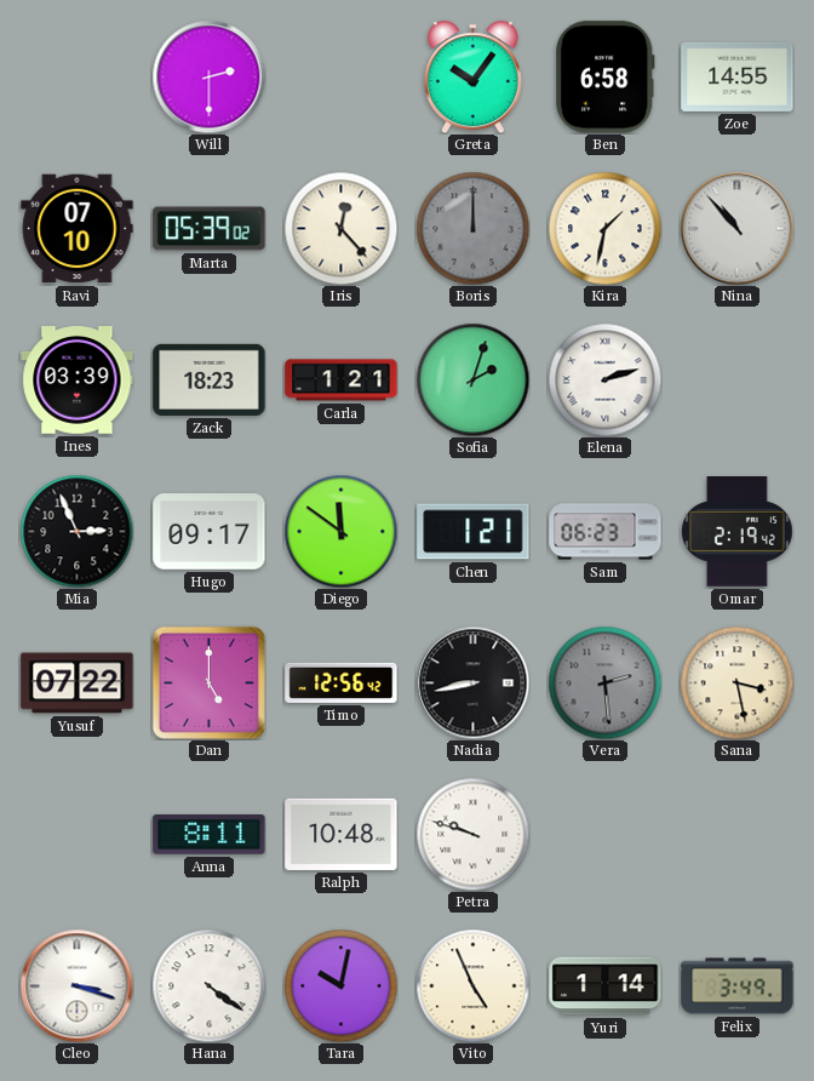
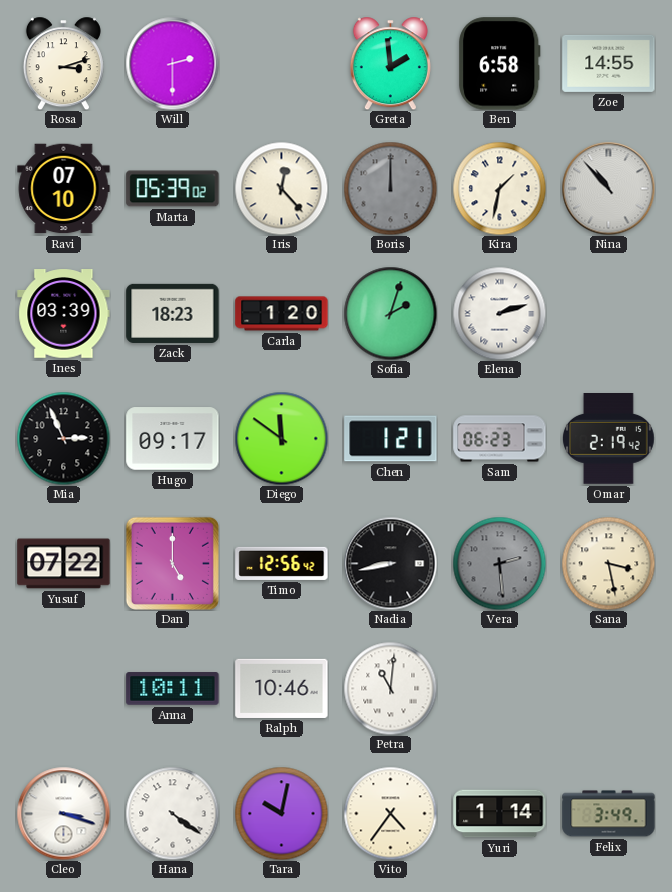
Rosa: none -> 3:12 (63, 63)
Greta: 10:06 -> 1:59 (390, 63)
Carla: 1:21 -> 1:20 (282, 314)
Anna: 8:11 -> 10:11 (173, 689)
Ralph: 10:48 -> 10:46 (282, 688)
Petra: 9:48 -> 11:01 (390, 688)
Vito: 4:56 -> 4:36 (390, 813)
